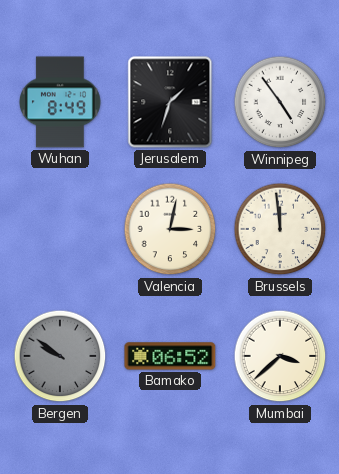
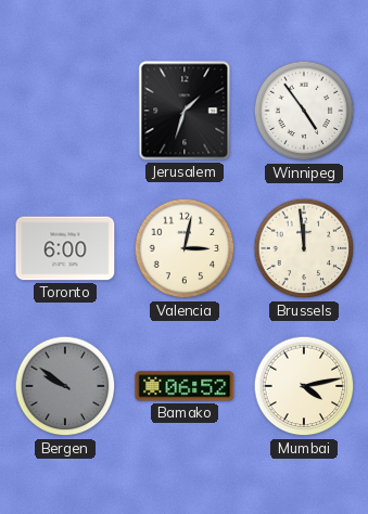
Wuhan: 8:49 -> none (61, 102)
Toronto: none -> 6:00 (65, 248)
Mumbai: 3:38 -> 4:13 (304, 386)
